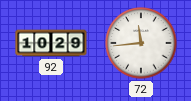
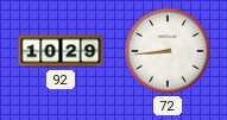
72: 11:44 -> 8:44 (168, 51)
